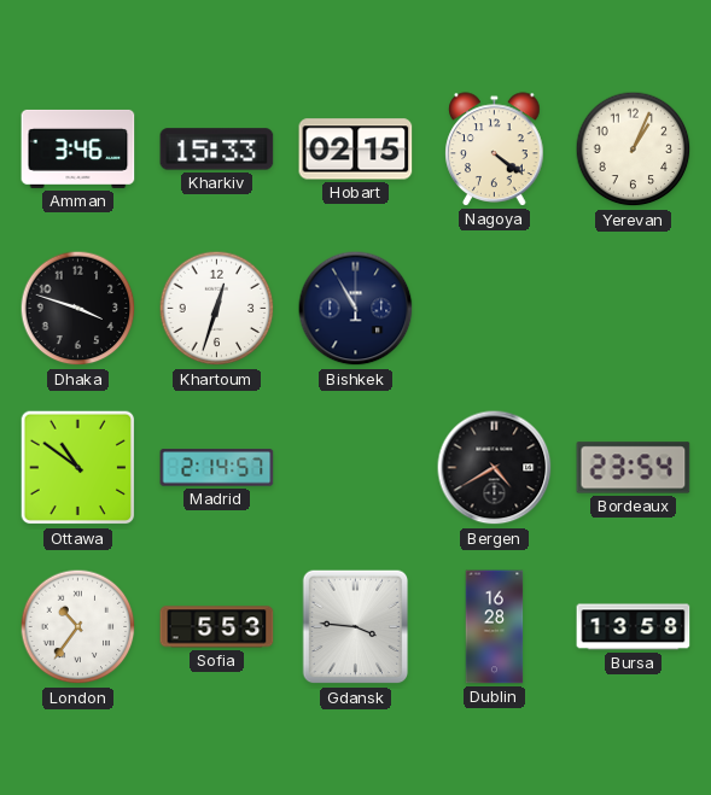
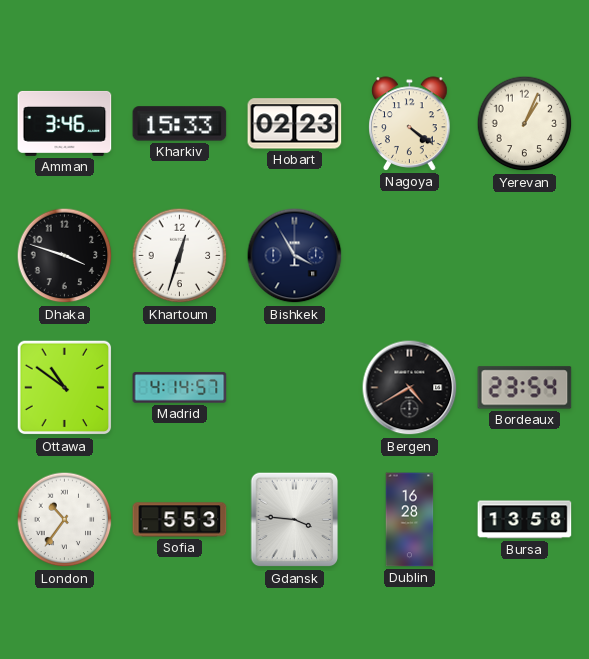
Hobart: 02:15 -> 02:23 (295, 124)
Bishkek: 10:55 -> 3:55 (295, 256)
Madrid: 2:14 -> 4:14 (180, 388)
